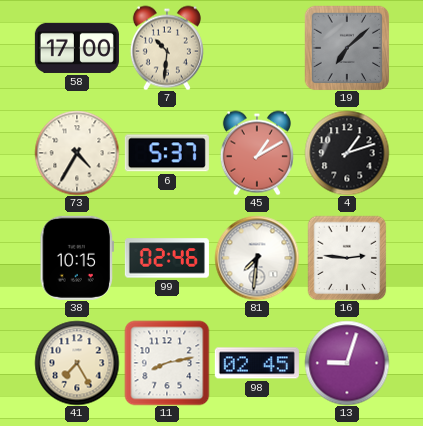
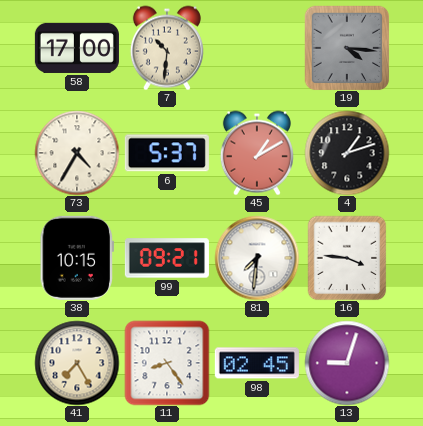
19: 7:08 -> 4:16 (347, 48)
99: 02:46 -> 09:21 (167, 258)
16: 2:46 -> 3:46 (347, 258)
11: 8:13 -> 8:24 (167, 363)
